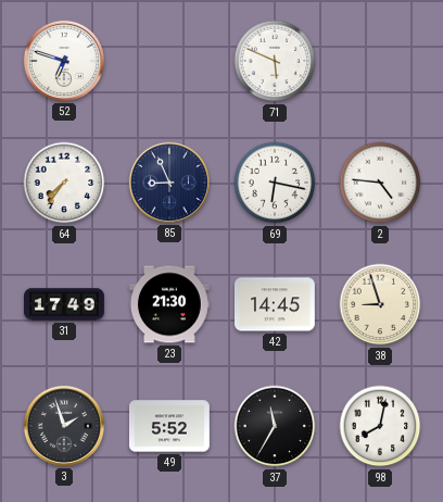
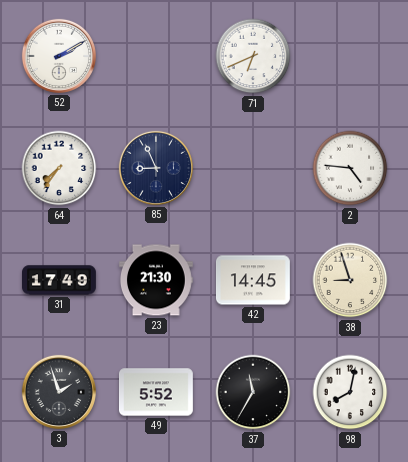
52: 6:48 -> 2:10 (59, 56)
71: 5:49 -> 6:41 (253, 56)
69: 6:17 -> none (275, 183)
